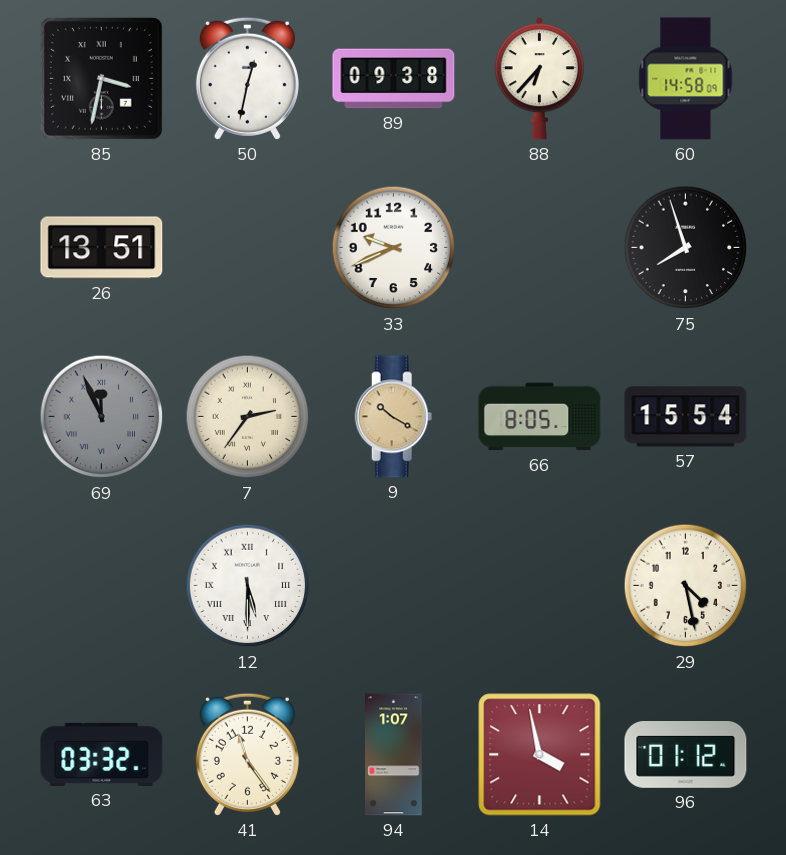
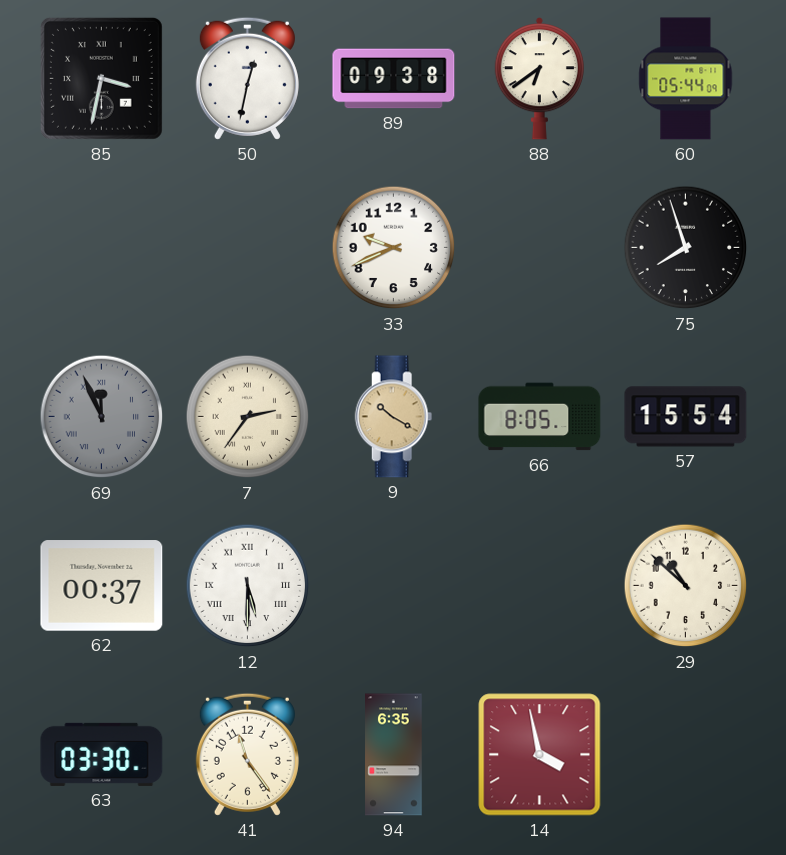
88: 6:37 -> 6:39 (539, 79)
60: 14:58 -> 05:44 (686, 79)
26: 13:51 -> none (102, 248)
62: none -> 00:37 (102, 586)
29: 4:28 -> 10:52 (686, 586)
63: 03:32 -> 03:30 (102, 754)
94: 1:07 -> 6:35 (394, 755)
96: 01:12 -> none (686, 755)
